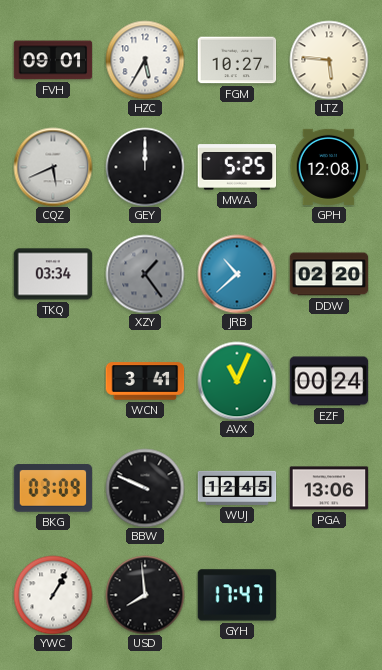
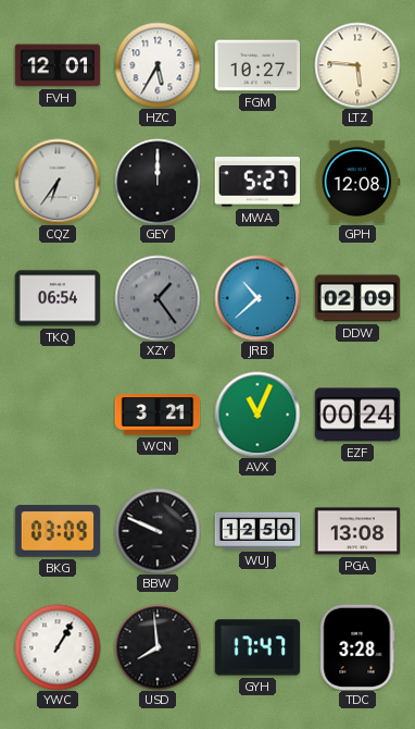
FVH: 09:01 -> 12:01 (58, 65)
CQZ: 5:41 -> 6:36 (58, 182)
MWA: 5:25 -> 5:27 (257, 182)
TKQ: 03:34 -> 06:54 (58, 298)
DDW: 02:20 -> 02:09 (357, 298)
WCN: 3:41 -> 3:21 (158, 415)
WUJ: 12:45 -> 12:50 (257, 531)
PGA: 13:06 -> 13:08 (357, 531)
TDC: none -> 3:28 (357, 647)
